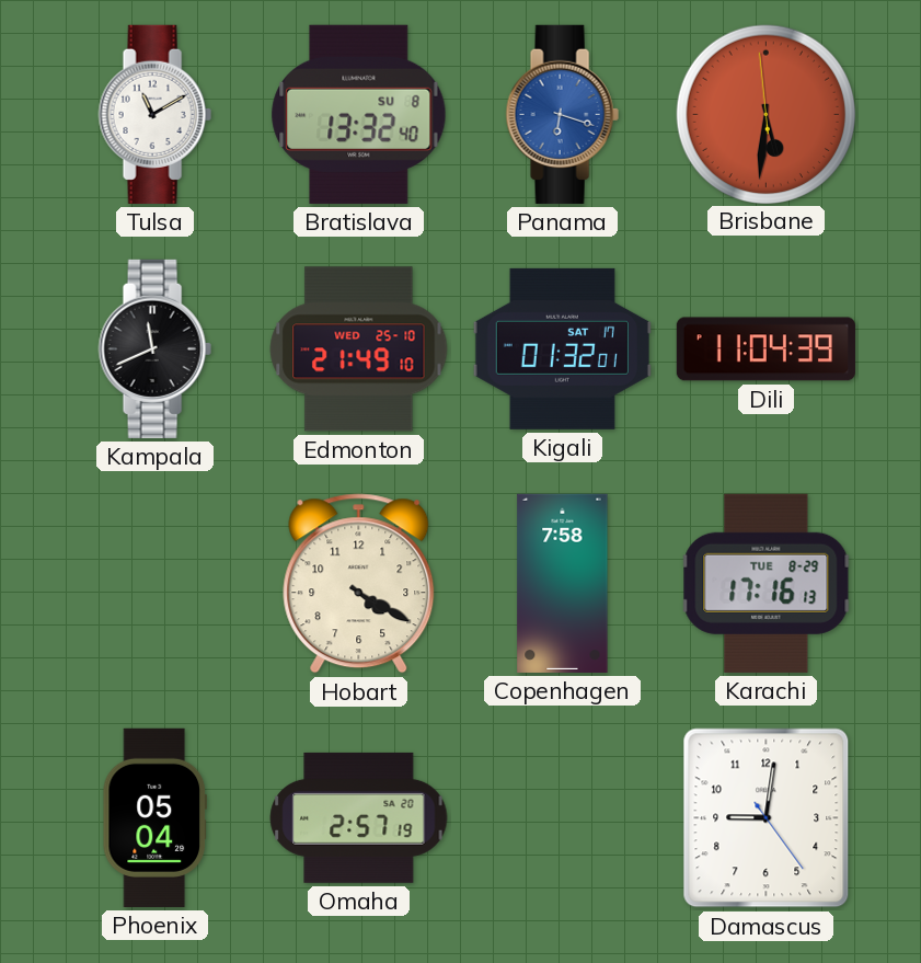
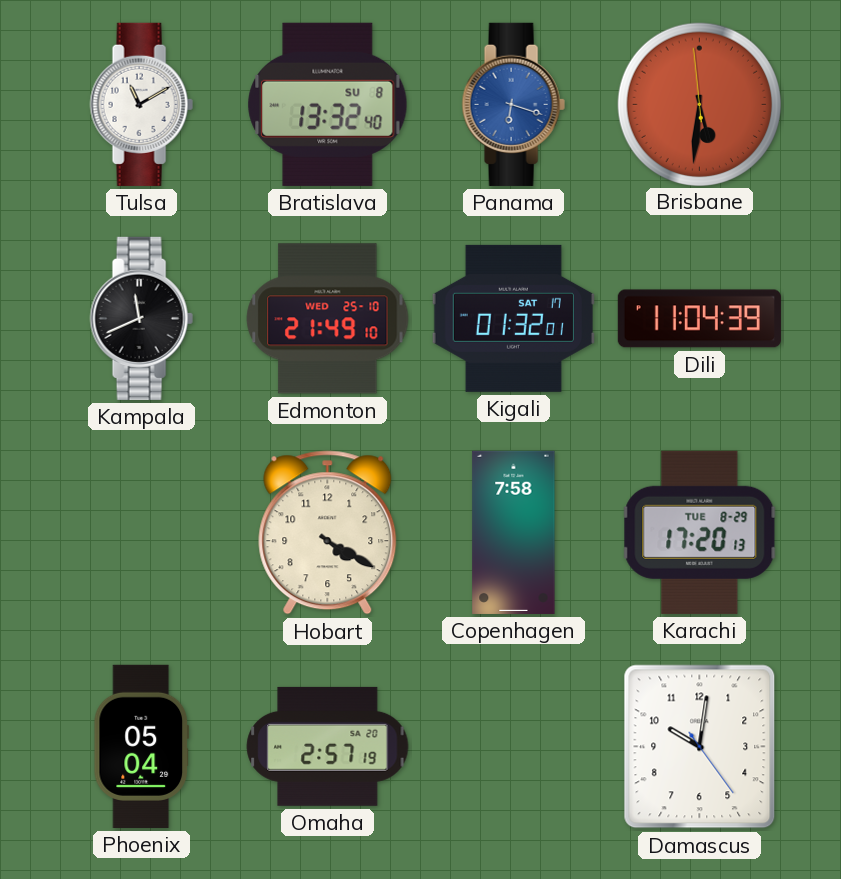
Karachi: 17:16 -> 17:20 (700, 532)
Damascus: 9:01 -> 10:01 (700, 747)
